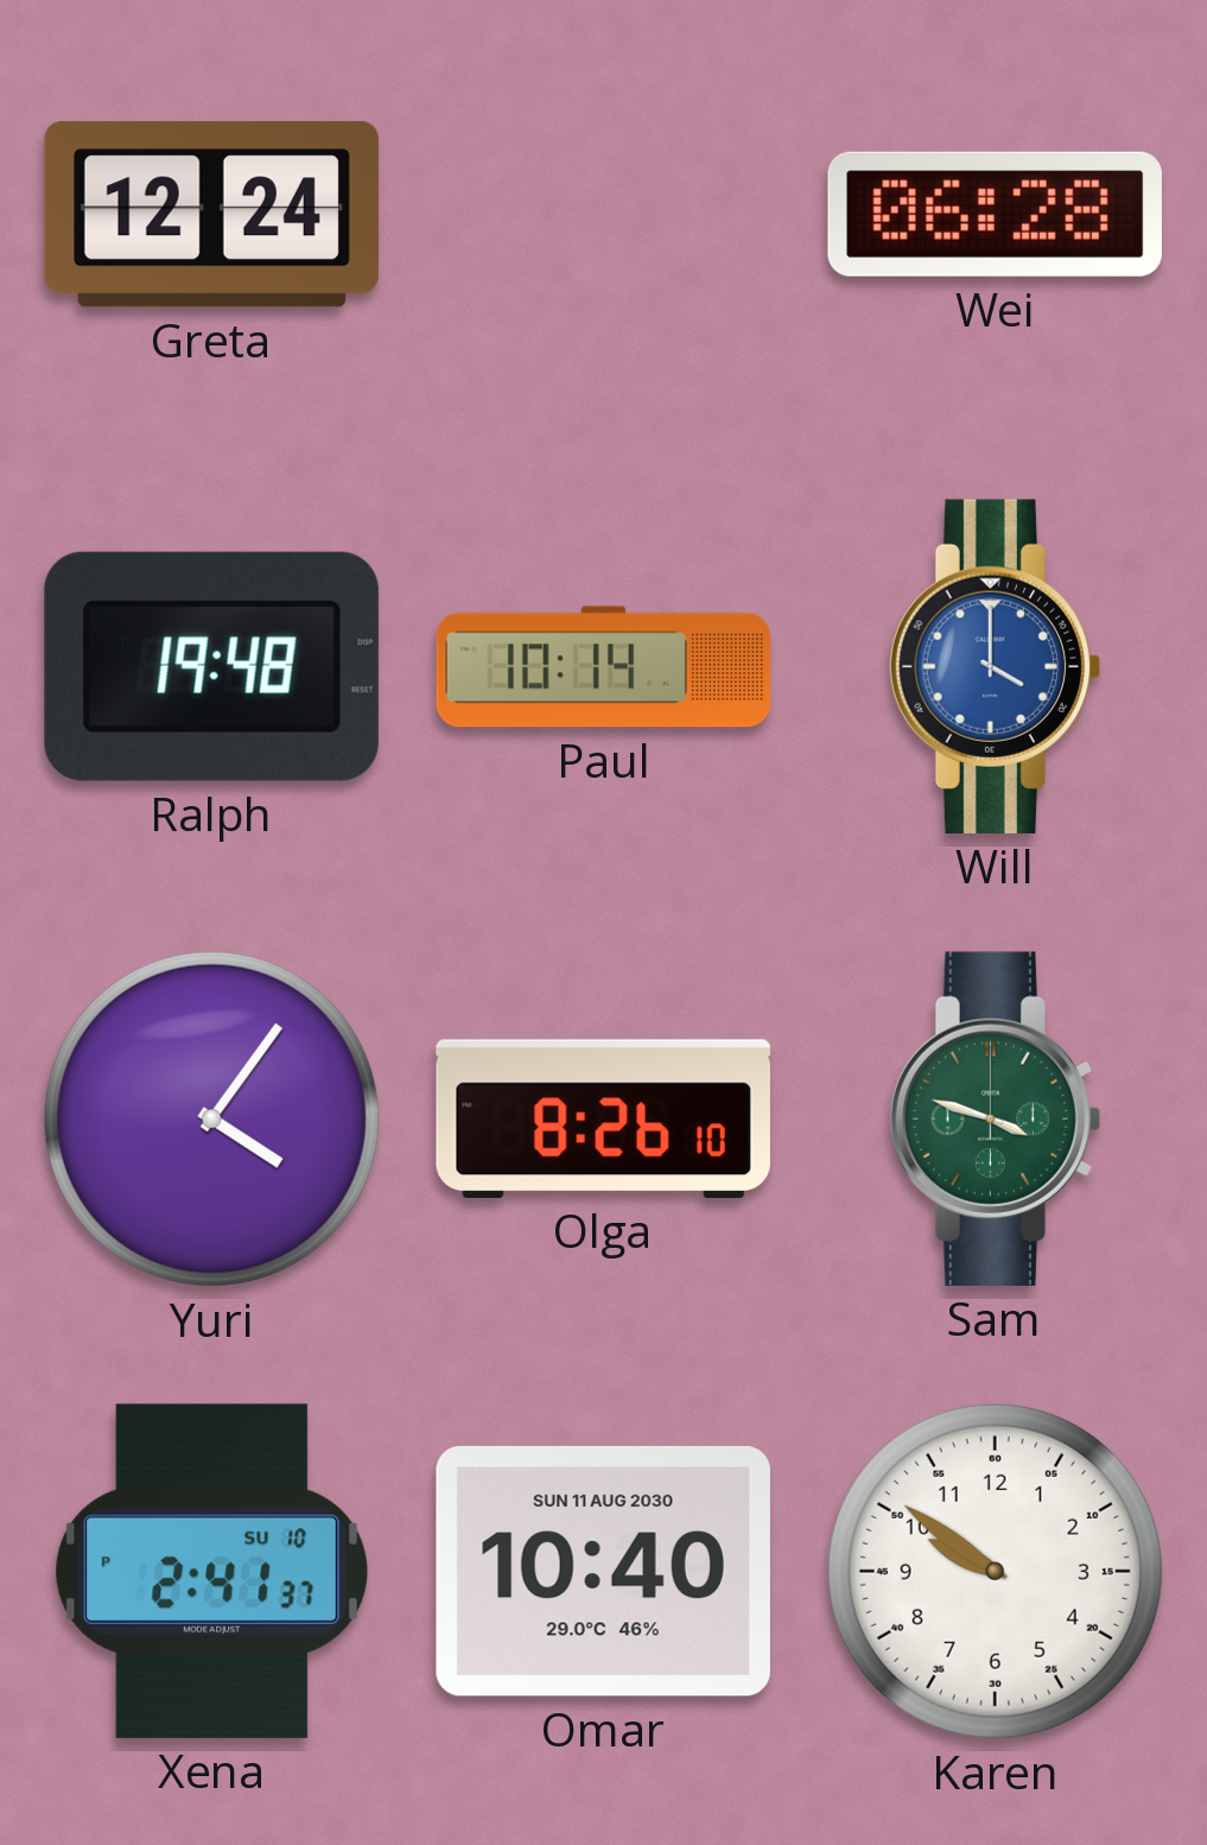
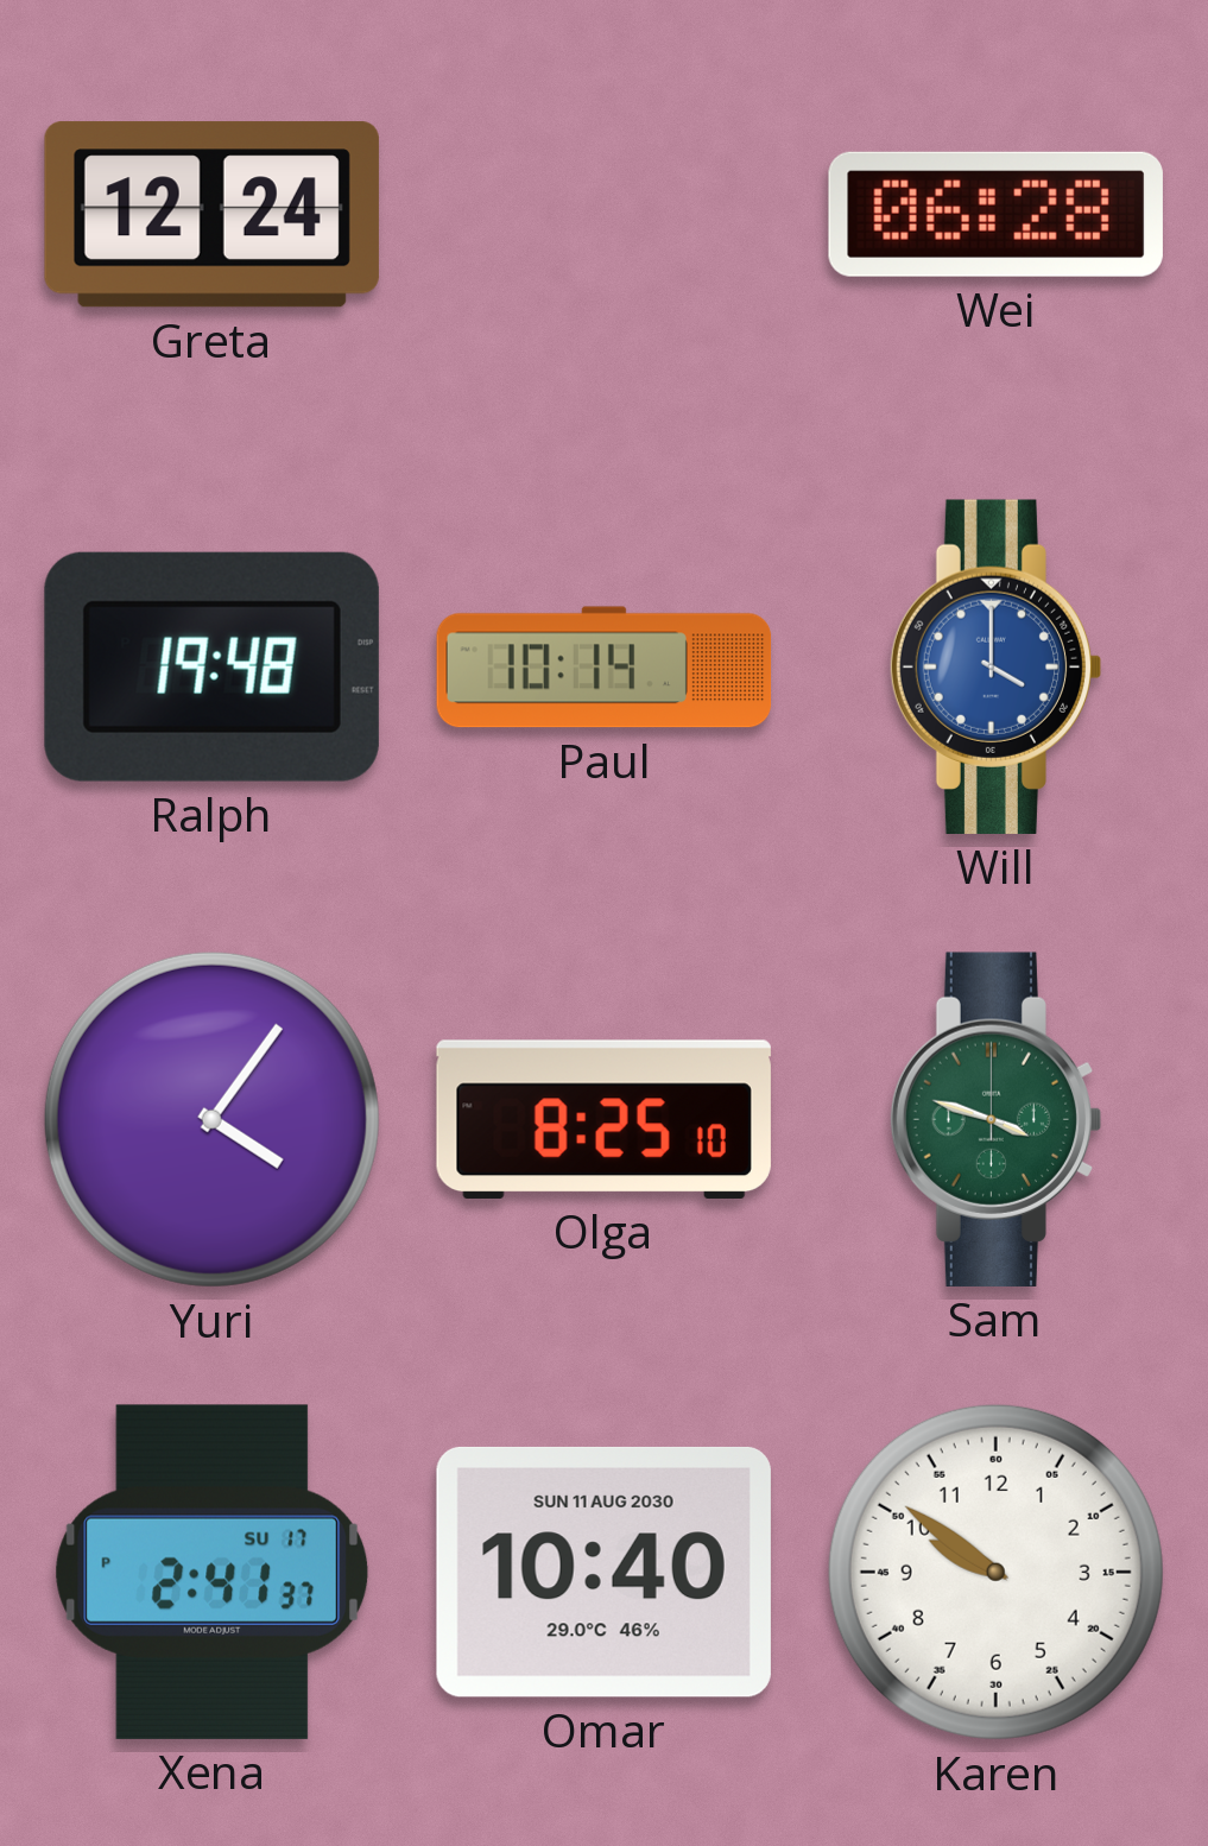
Olga: 8:26 -> 8:25 (603, 1119)
Xena date: SU 10 -> SU 17 (213, 1572)
